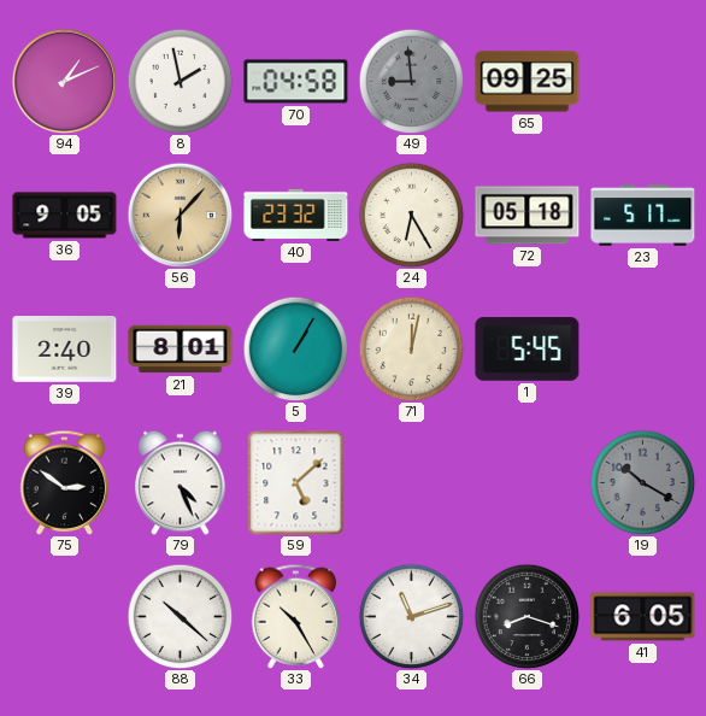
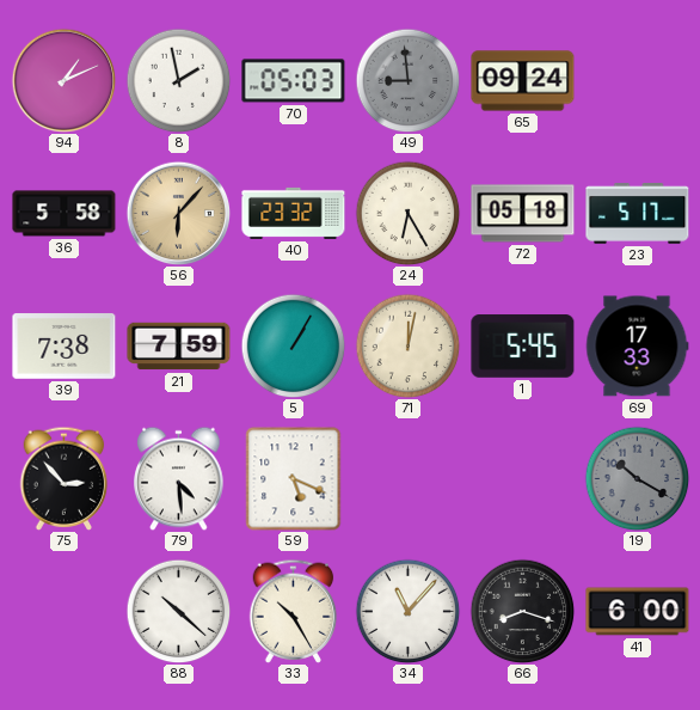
70: 04:58 -> 05:03 (294, 81)
65: 09:25 -> 09:24 (523, 81)
36: 9:05 -> 5:58 (65, 214)
39: 2:40 -> 7:38 (65, 347)
21: 8:01 -> 7:59 (179, 347)
69: none -> 17:33 (637, 347)
75: 2:51 -> 2:53 (65, 478)
79: 4:26 -> 4:29 (179, 478)
59: 5:08 -> 5:19 (294, 479)
34: 11:12 -> 11:07 (407, 611)
41: 6:05 -> 6:00 (638, 612)
